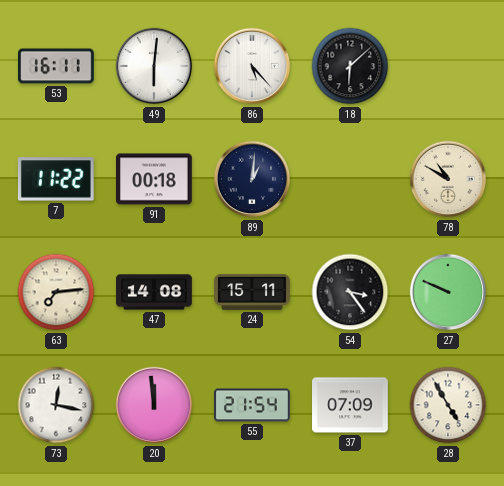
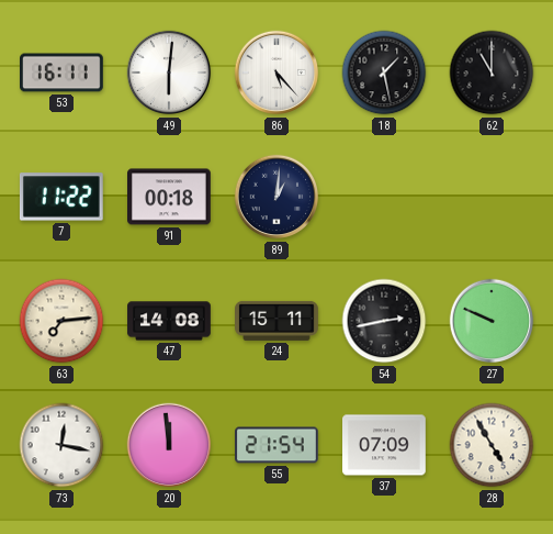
18: 6:08 -> 1:28 (384, 73)
62: none -> 11:00 (492, 73)
78: 10:50 -> none (448, 179)
54: 3:24 -> 2:43 (384, 321)
